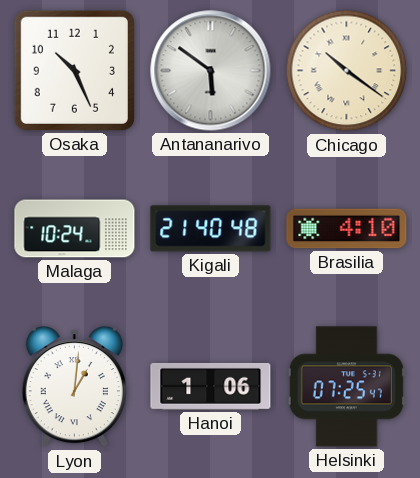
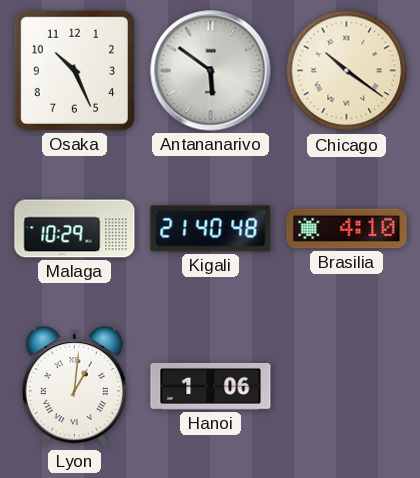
Malaga: 10:24 -> 10:29 (75, 229)
Helsinki: 07:25 -> none (346, 387)
